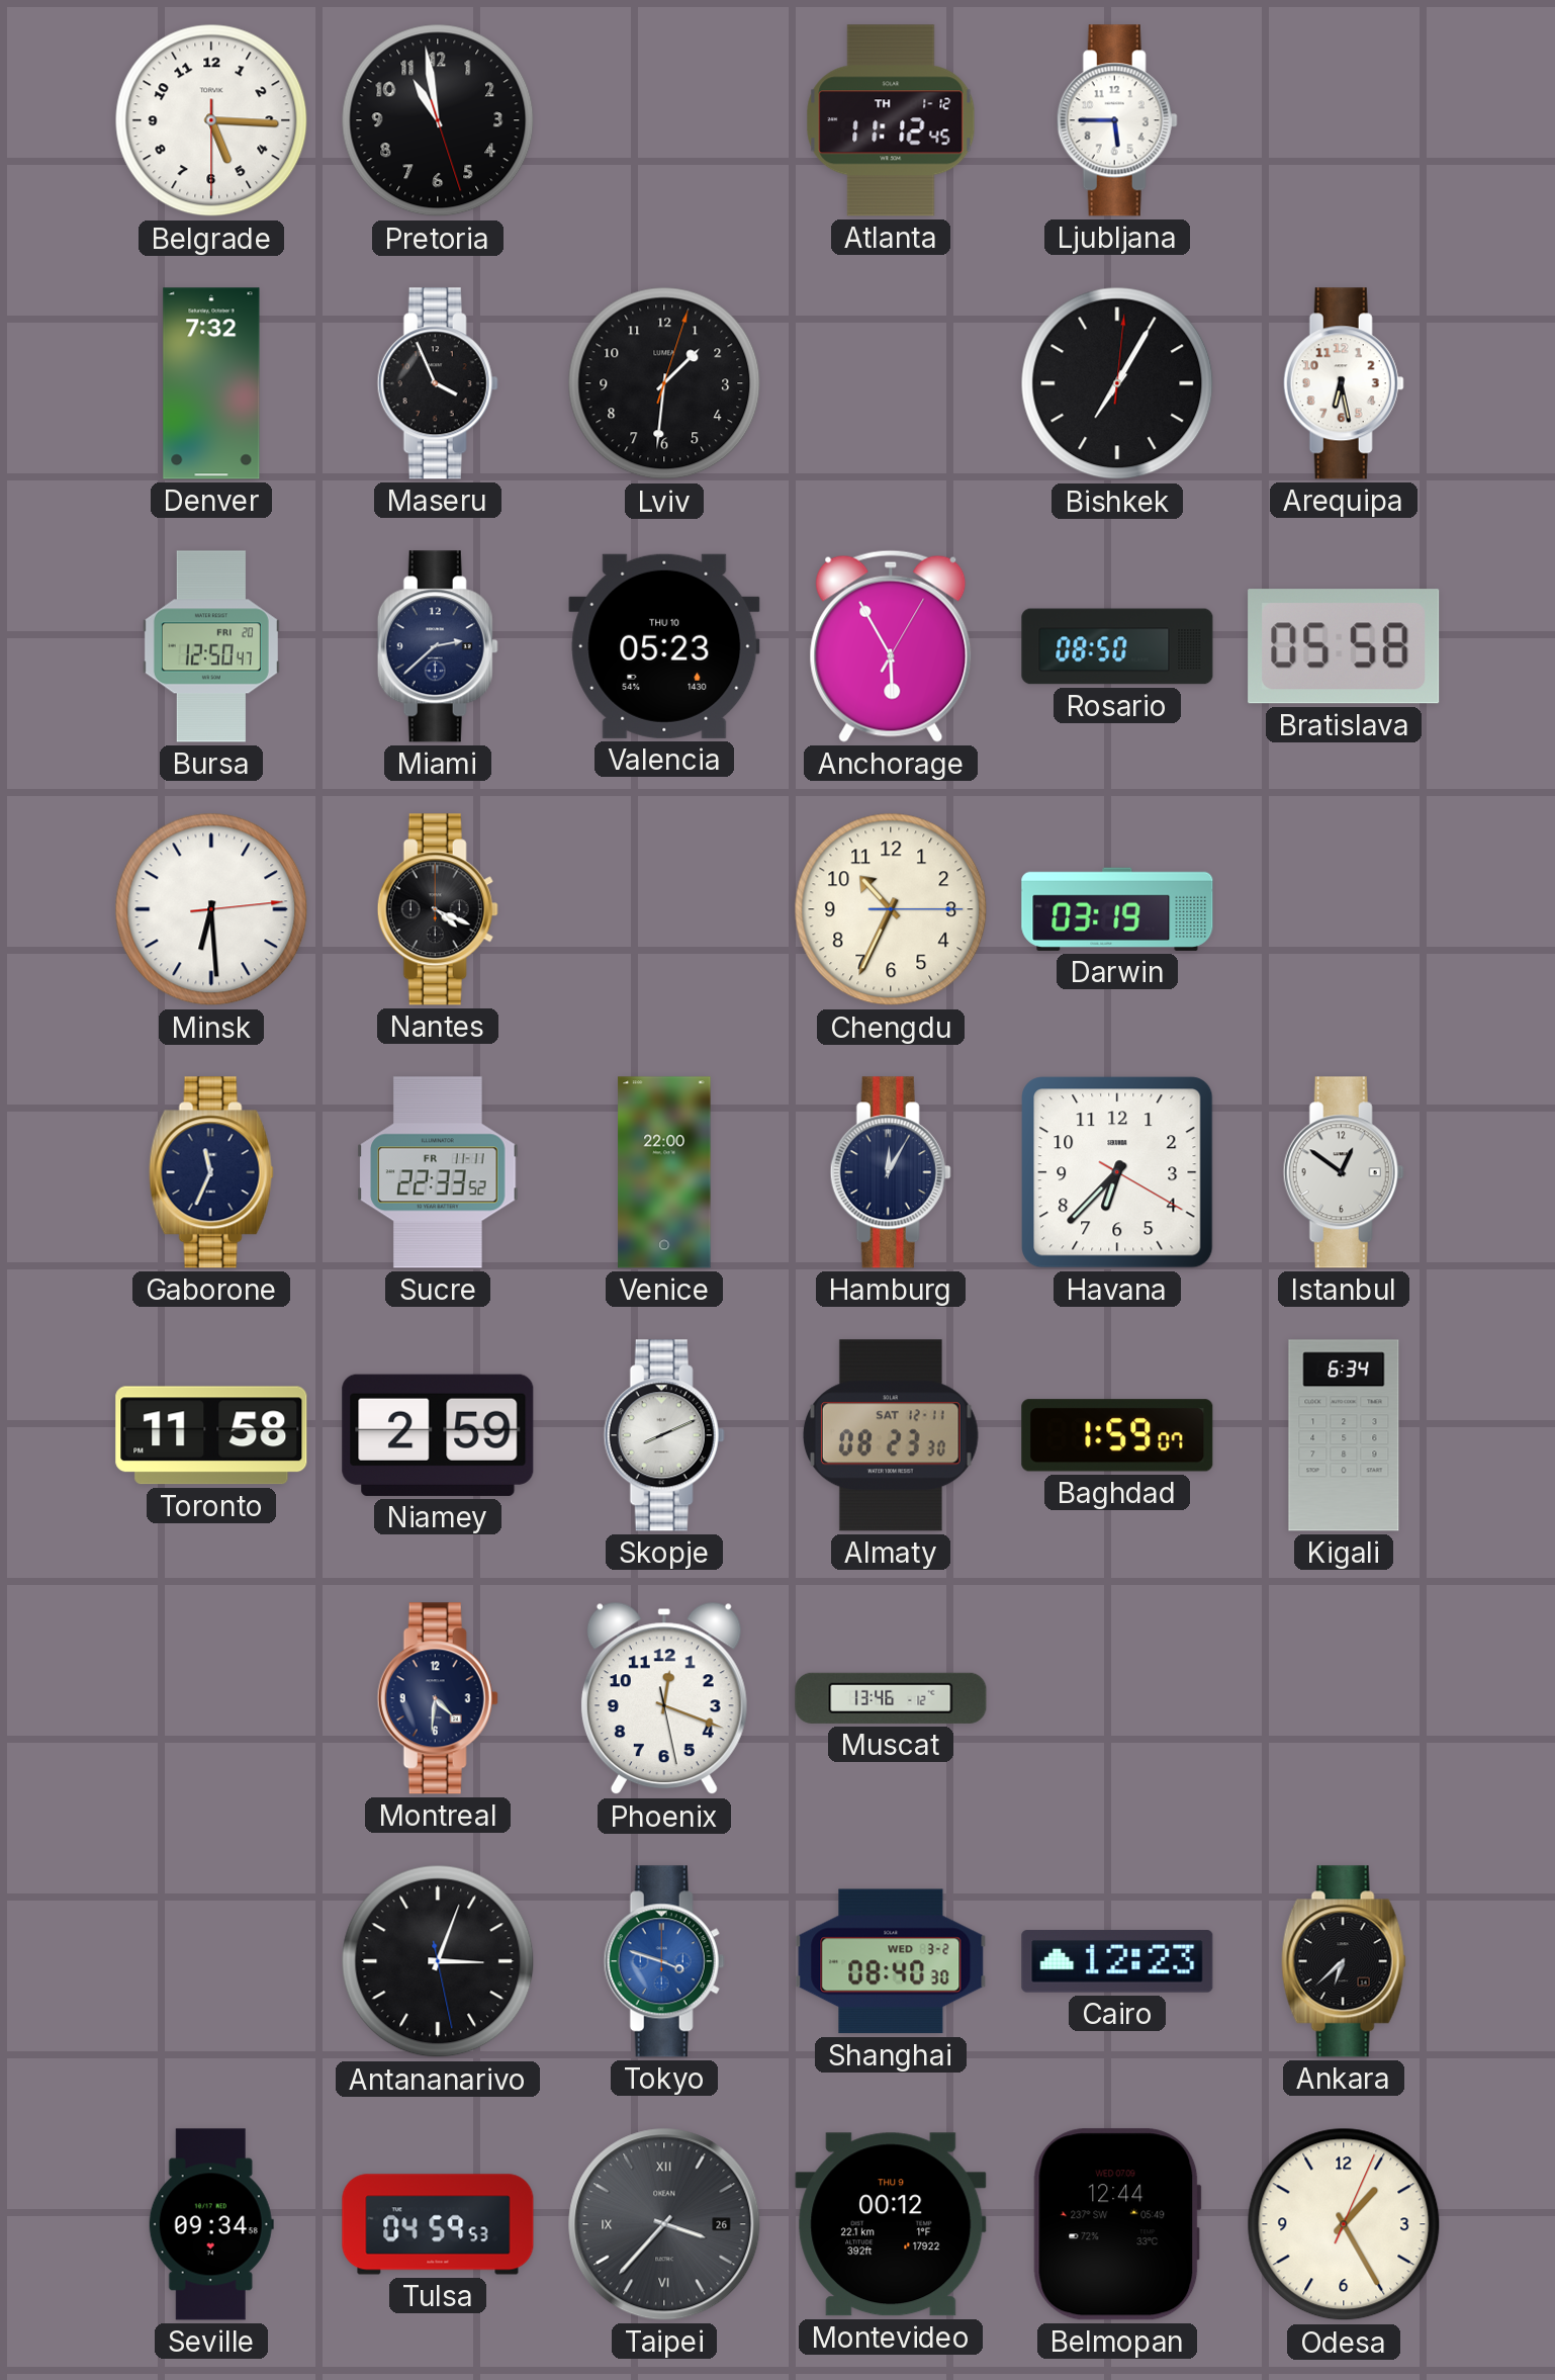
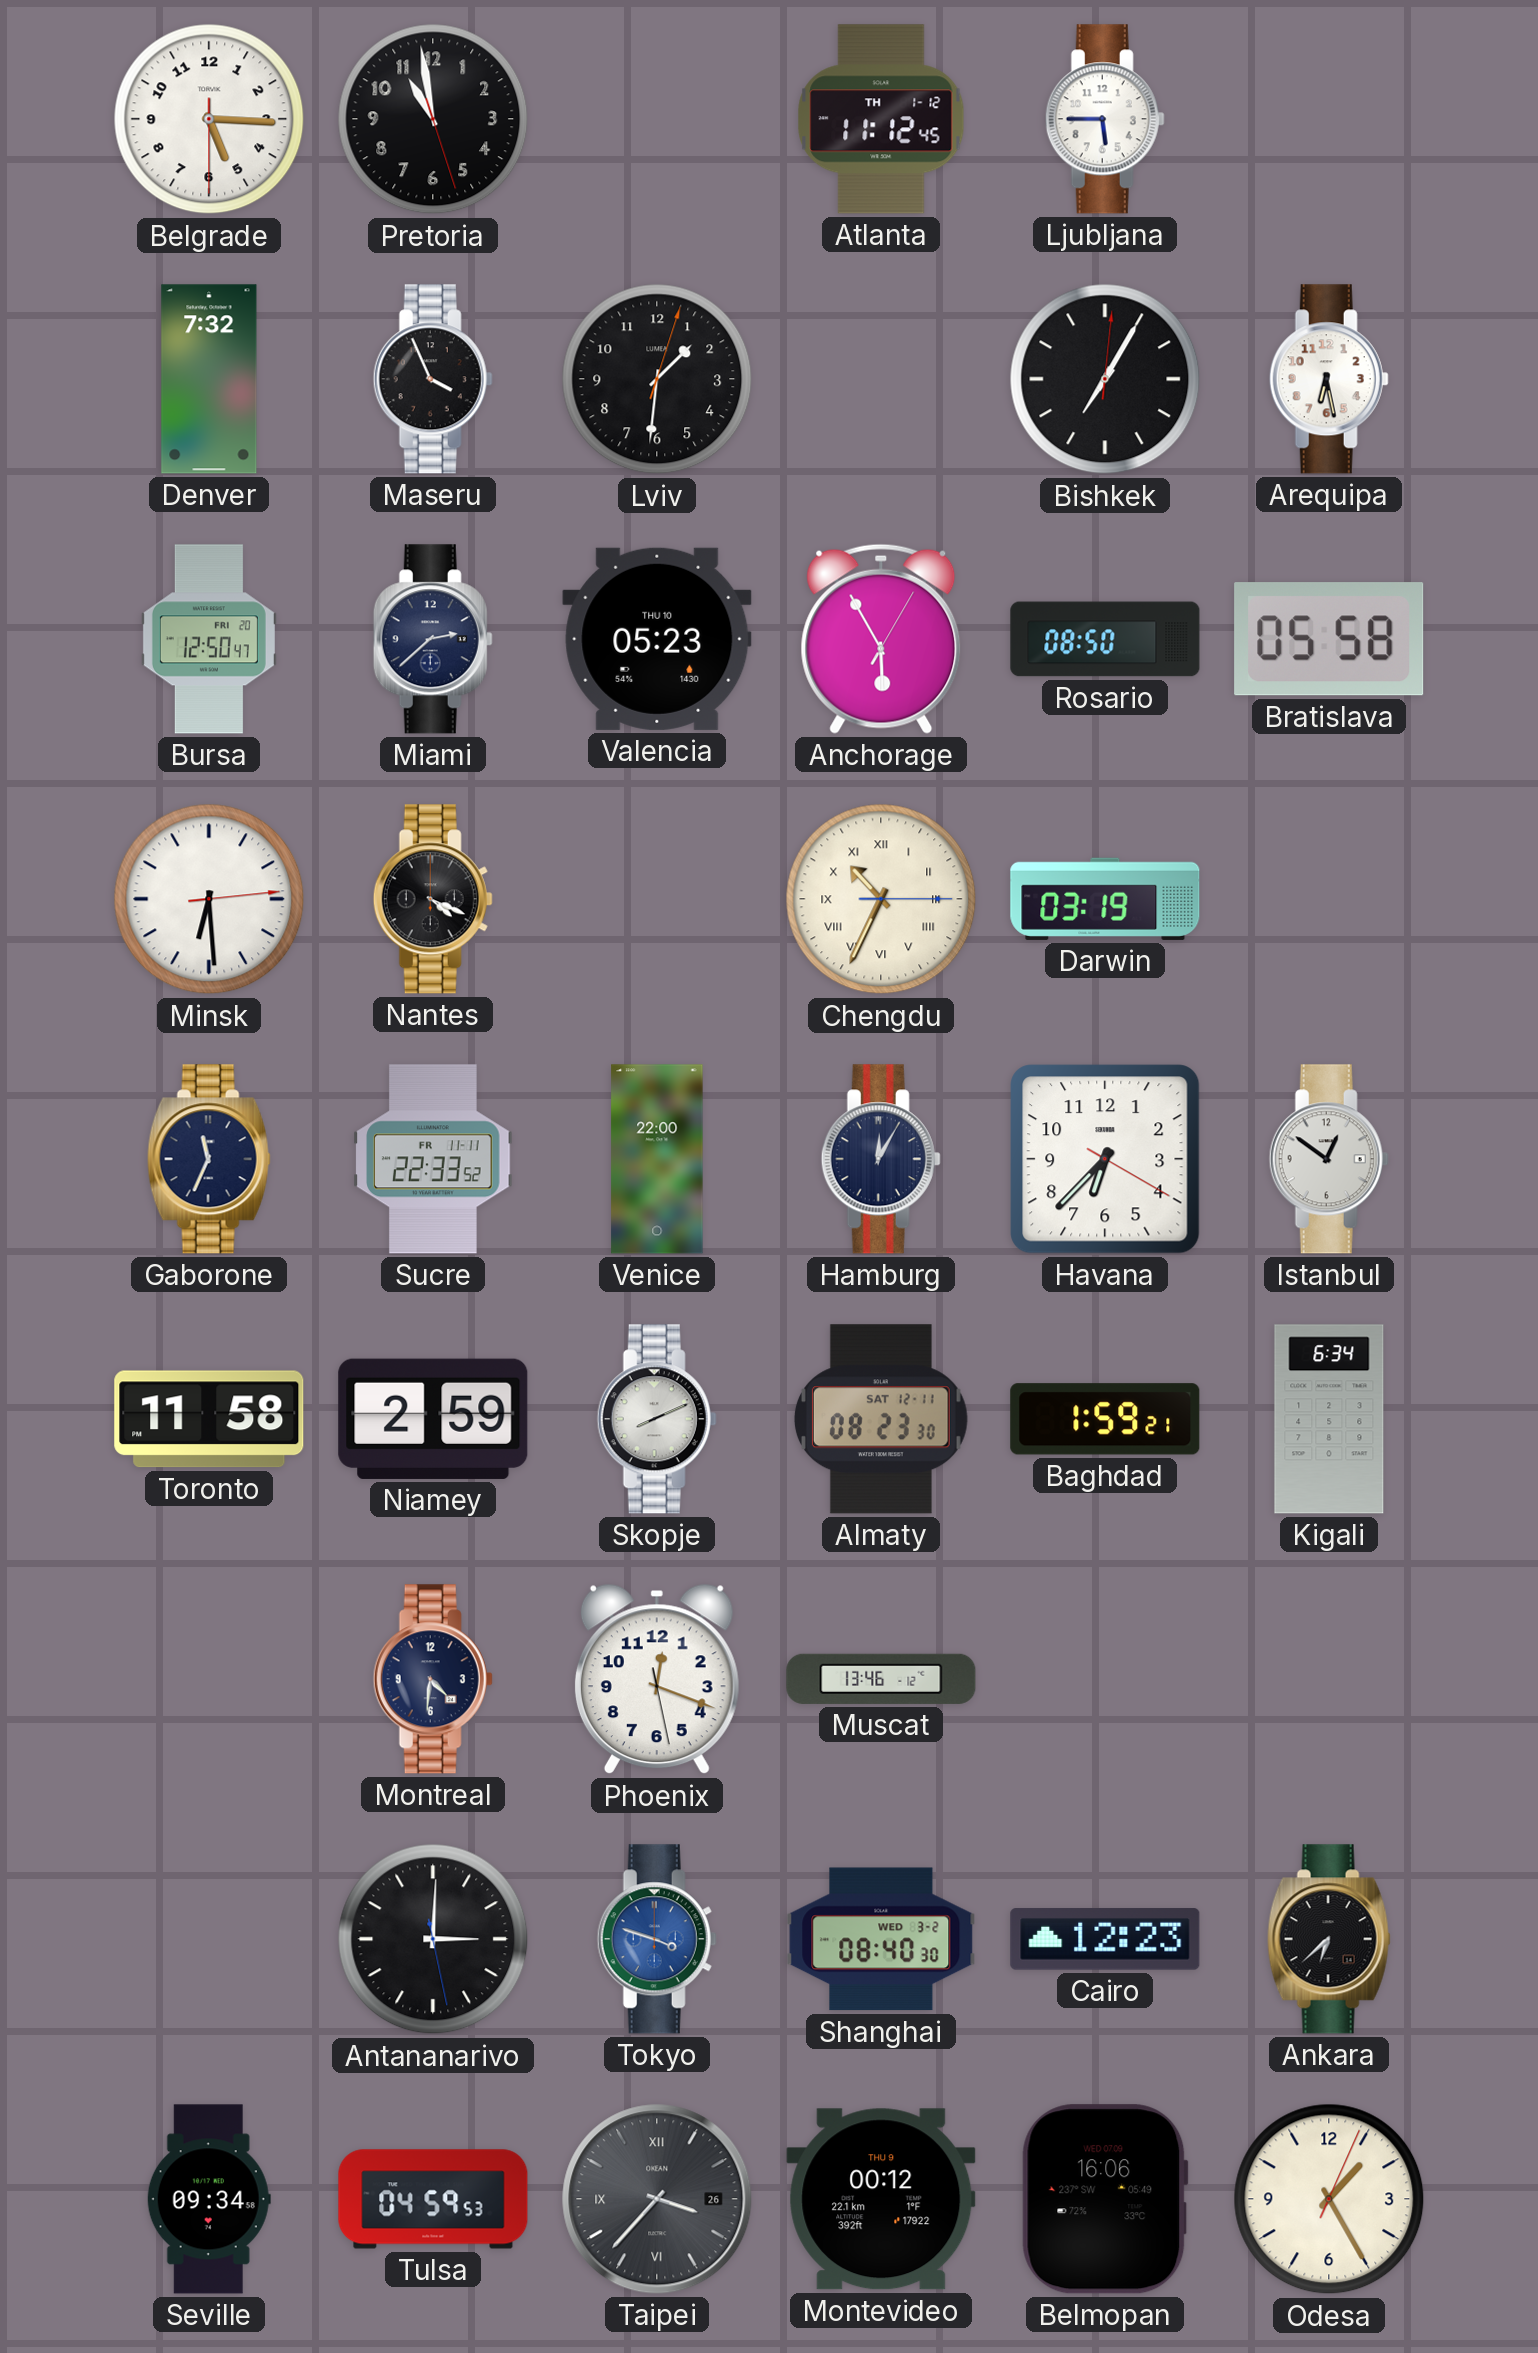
Chengdu numerals: Arabic -> Roman (881, 899)
Baghdad: 1:59:07 -> 1:59:21 (1105, 1419)
Antananarivo: 3:03 -> 3:00 (433, 1939)
Belmopan: 12:44 -> 16:06 (1105, 2199)
